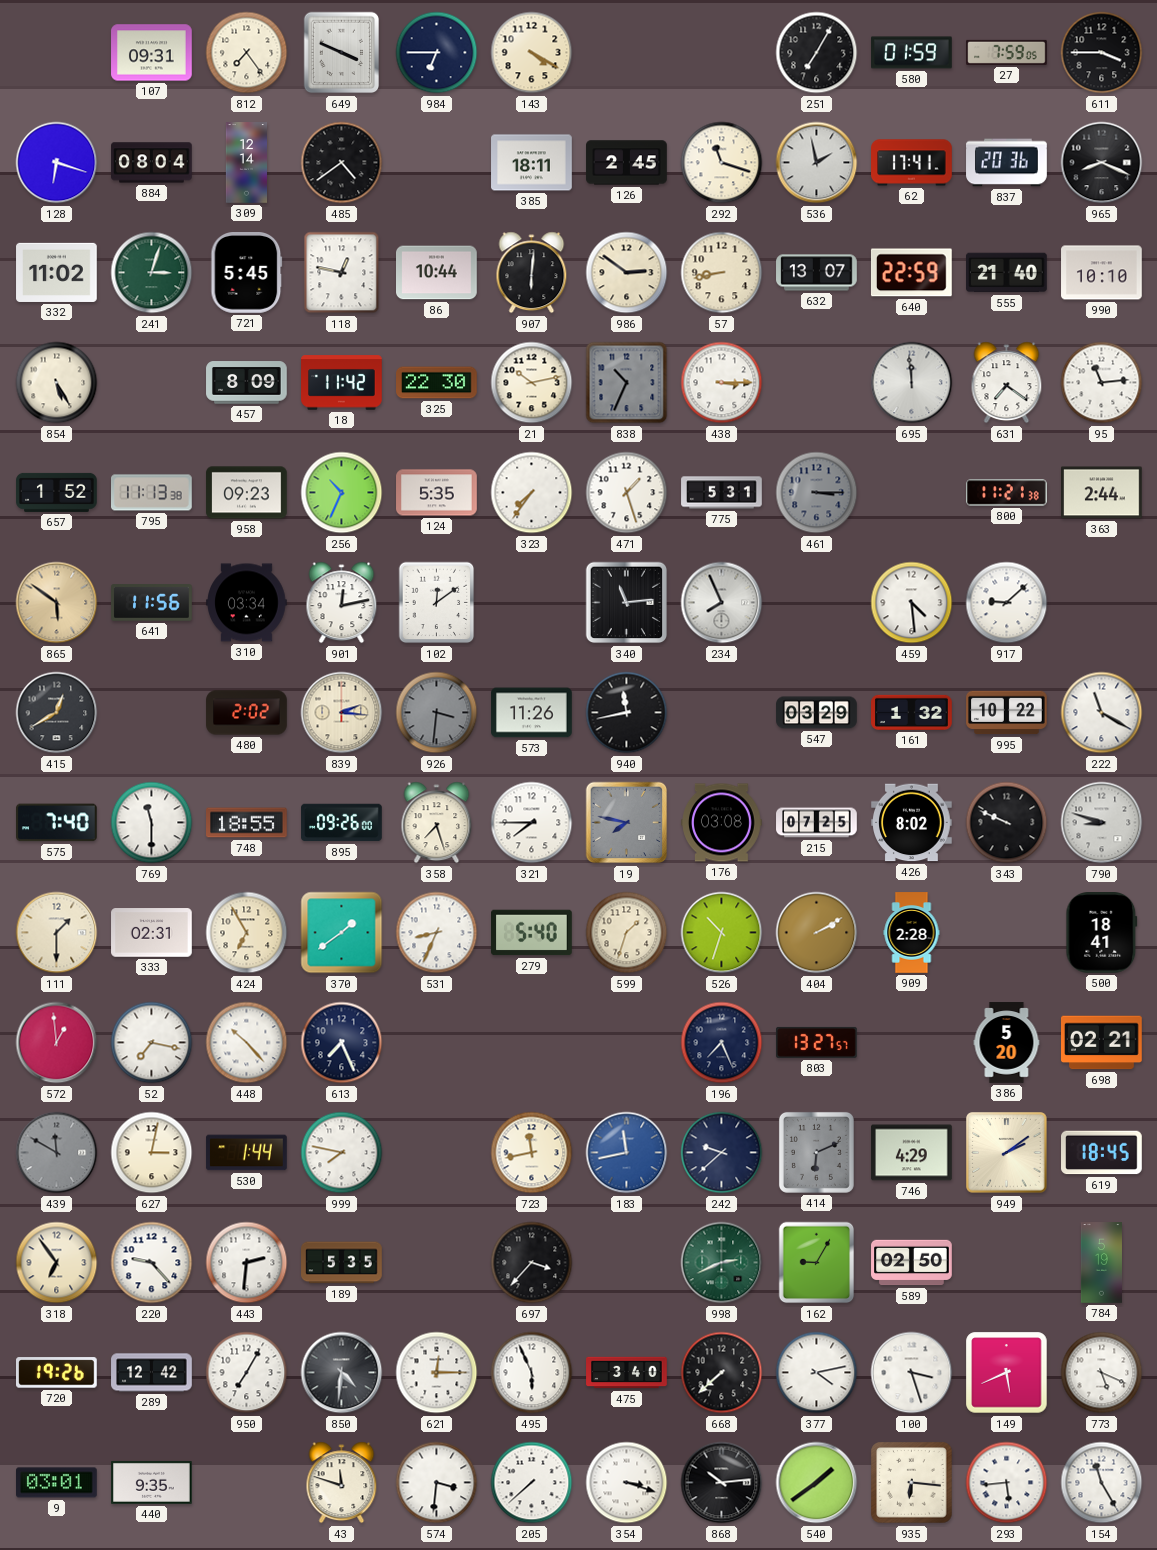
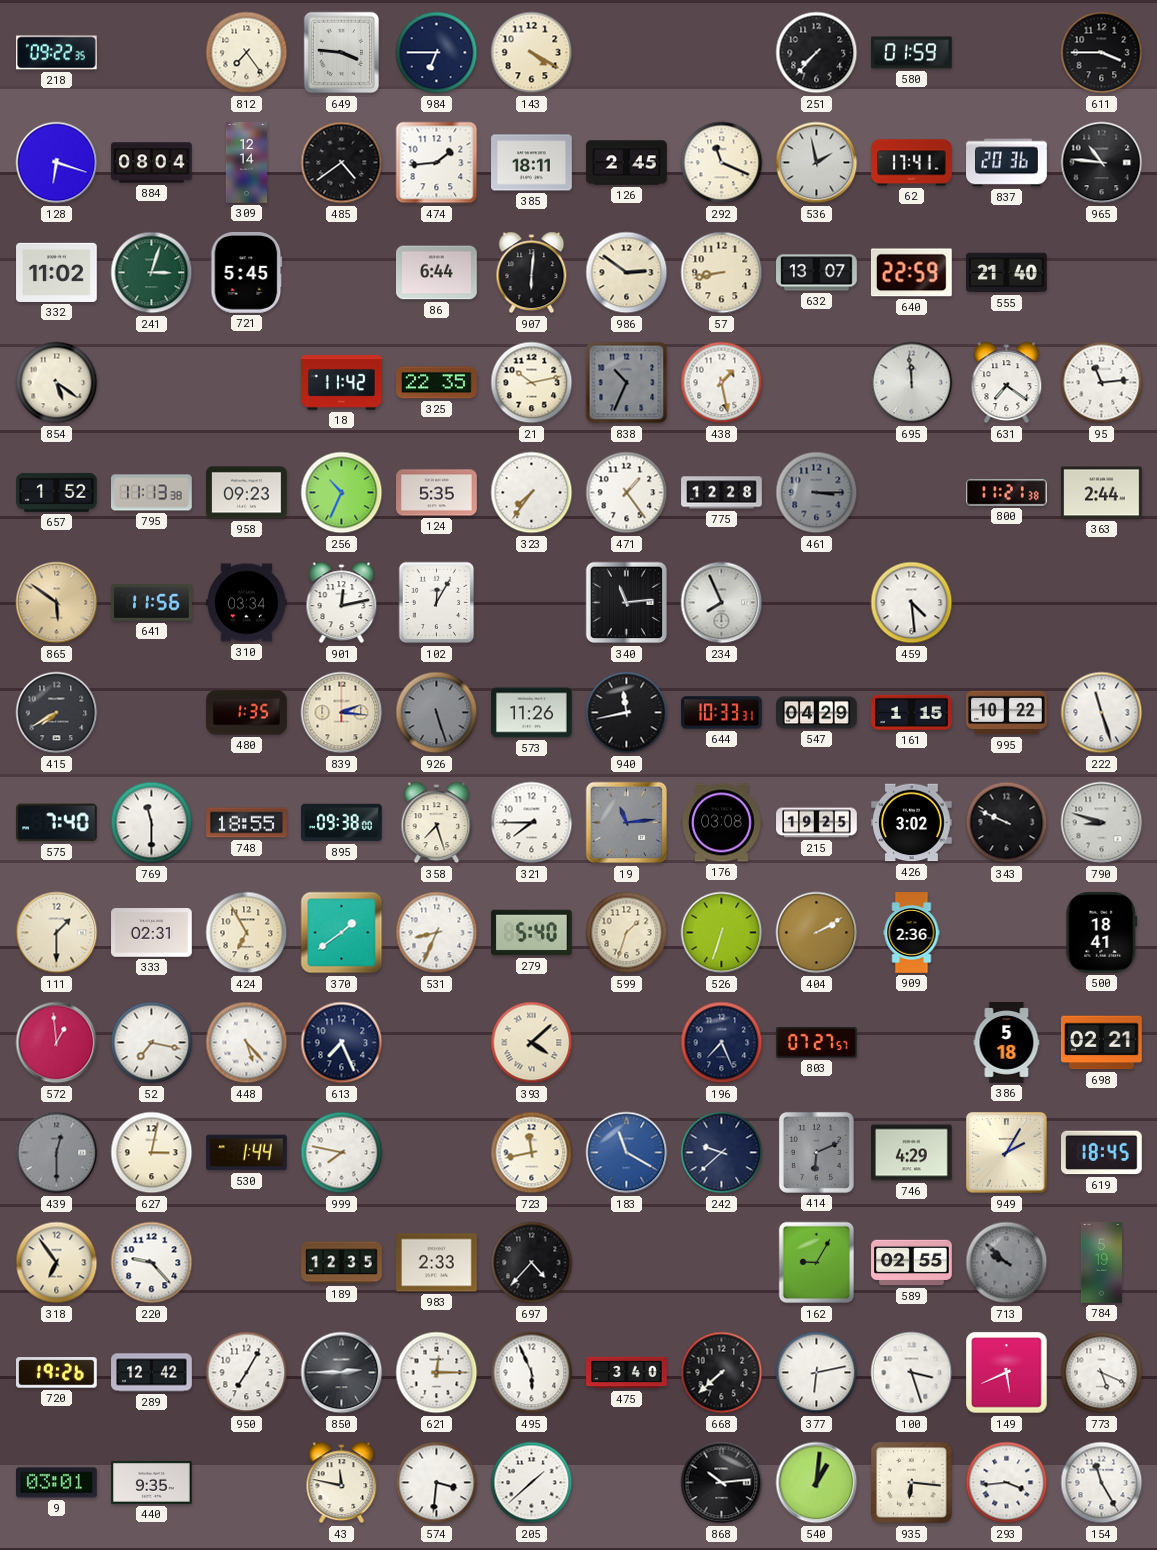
218: none -> 09:22 (57, 53)
107: 09:31 -> none (152, 53)
649: 3:49 -> 3:46 (342, 53)
251: 7:05 -> 7:37 (817, 53)
27: 7:59 -> none (1007, 52)
474: none -> 1:44 (437, 163)
292: 11:18 -> 11:19 (722, 163)
965: 8:19 -> 10:46 (1102, 163)
118: 12:47 -> none (342, 273)
86: 10:44 -> 6:44 (437, 273)
990: 10:10 -> none (1102, 273)
854: 5:25 -> 5:21 (57, 383)
457: 8:09 -> none (247, 383)
325: 22:30 -> 22:35 (437, 383)
438: 3:15 -> 1:28 (722, 383)
471: 1:27 -> 1:24 (627, 493)
775: 5:31 -> 12:28 (722, 493)
102: 12:09 -> 12:05 (437, 603)
917: 9:08 -> none (1007, 603)
415: 12:40 -> 7:40 (57, 713)
480: 2:02 -> 1:35 (247, 713)
926: 3:31 -> 5:27 (437, 713)
644: none -> 10:33 (722, 713)
547: 03:29 -> 04:29 (817, 713)
161: 1:32 -> 1:15 (912, 712)
222: 11:20 -> 11:27 (1102, 713)
895: 09:26 -> 09:38 (342, 823)
19: 7:47 -> 11:14 (627, 823)
215: 07:25 -> 19:25 (817, 823)
426: 8:02 -> 3:02 (912, 823)
526: 10:33 -> 6:33 (722, 933)
909: 2:28 -> 2:36 (912, 933)
448: 10:23 -> 5:23 (247, 1043)
393: none -> 4:08 (532, 1043)
803: 13:27 -> 07:27 (817, 1042)
386: 5:20 -> 5:18 (1007, 1043)
439: 11:50 -> 12:30 (57, 1153)
183: 11:43 -> 11:20 (627, 1153)
949: 2:09 -> 2:05 (1007, 1153)
443: 2:31 -> none (247, 1263)
189: 5:35 -> 12:35 (342, 1263)
983: none -> 2:33 (437, 1263)
697: 3:37 -> 4:37 (532, 1263)
998: 2:41 -> none (722, 1263)
589: 02:50 -> 02:55 (912, 1263)
713: none -> 9:52 (1007, 1263)
850: 4:31 -> 2:45 (342, 1373)
377: 4:13 -> 6:13 (817, 1373)
43: 11:48 -> 11:47 (342, 1483)
205: 7:38 -> 1:38 (532, 1483)
354: 3:18 -> none (627, 1483)
540: 1:39 -> 1:01 (817, 1483)
293: 5:44 -> 3:44 (1007, 1483)
